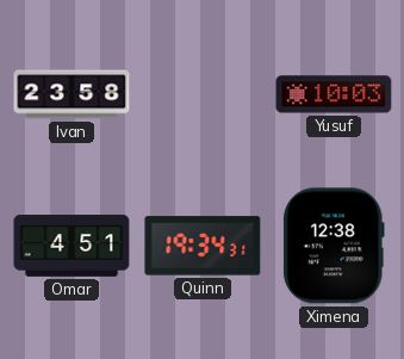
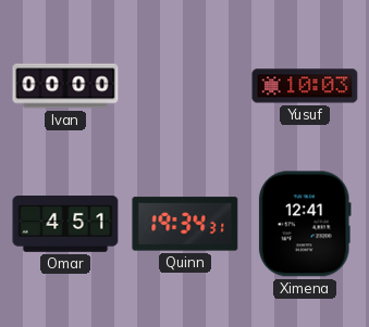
Ivan: 23:58 -> 00:00 (65, 86)
Ximena: 12:38 -> 12:41 (305, 224)
